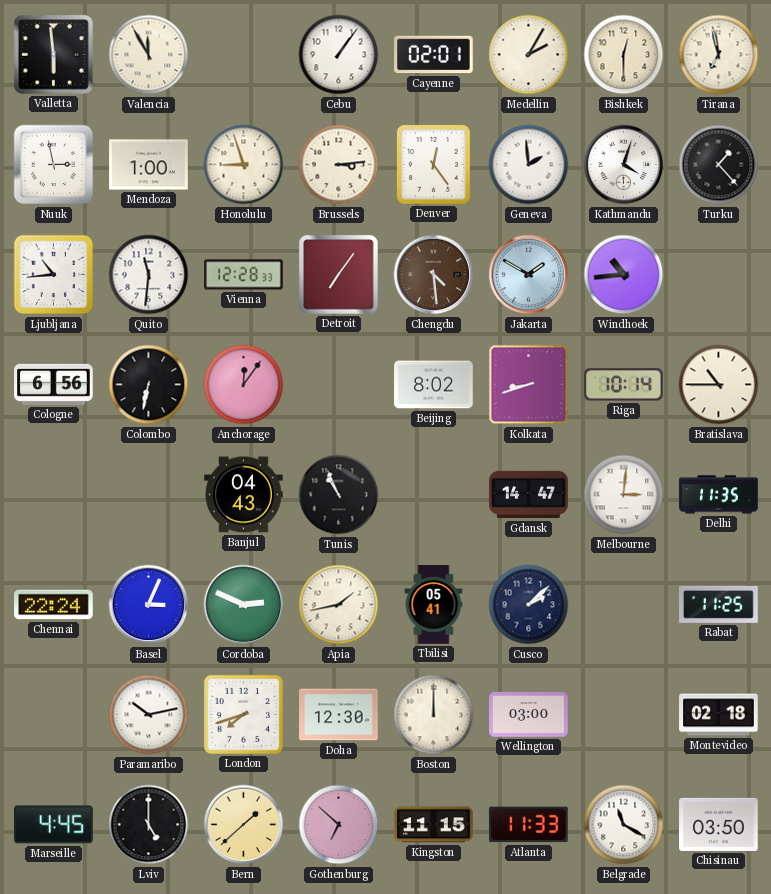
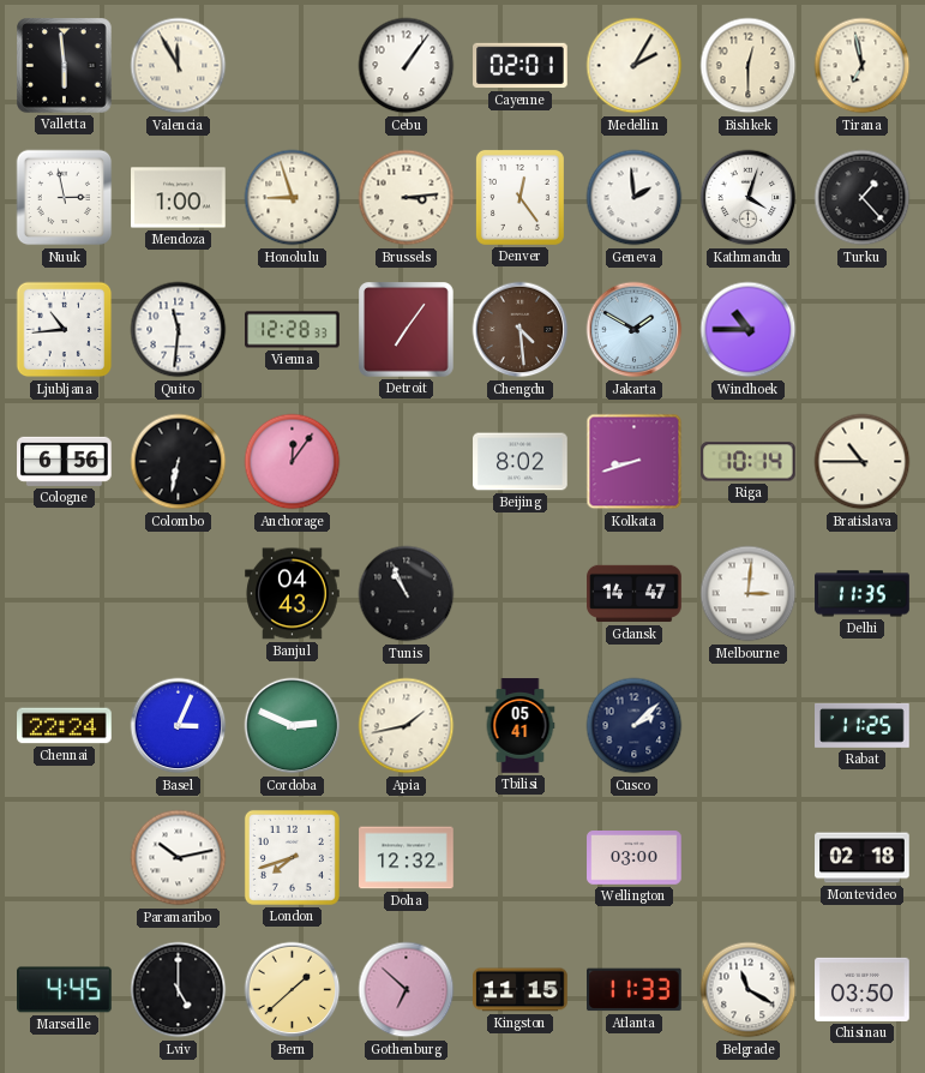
Windhoek: 10:44 -> 10:45 (749, 330)
Doha: 12:30 -> 12:32 (407, 858)
Boston: 12:00 -> none (434, 715)
